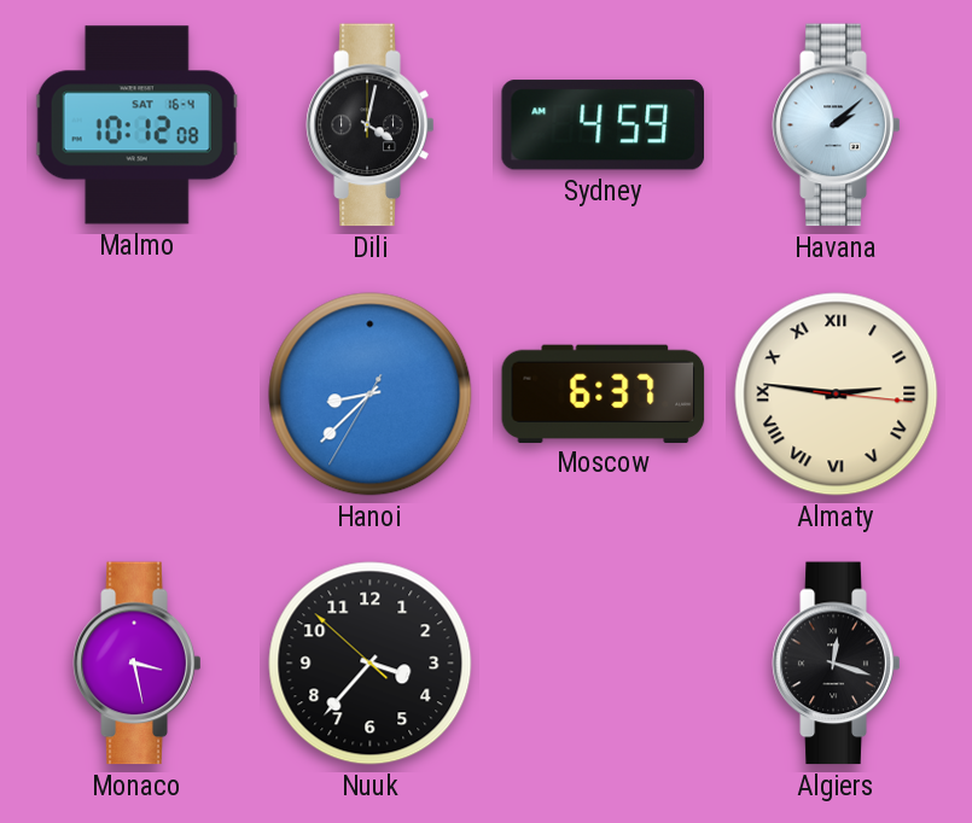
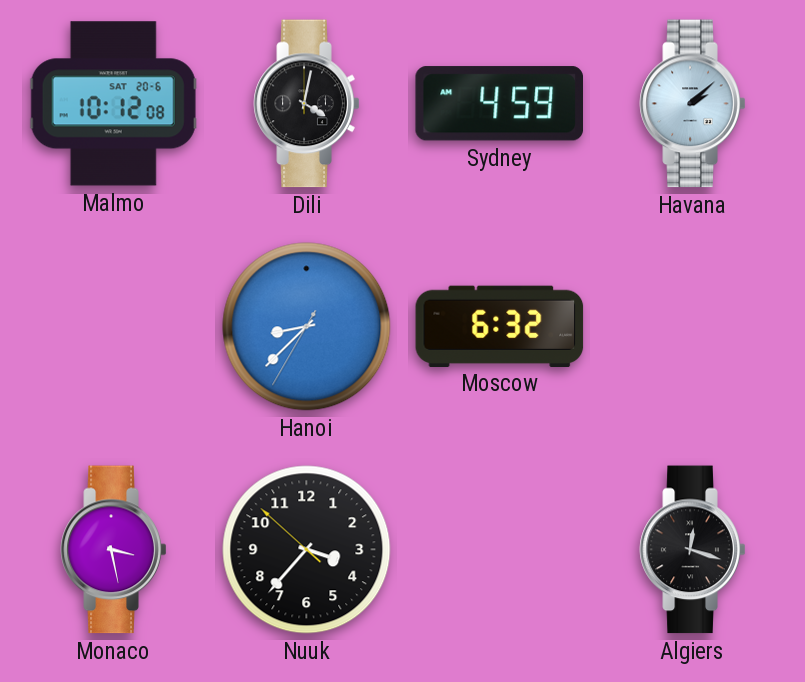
Malmo date: SAT 16-4 -> SAT 20-6 (113, 104)
Moscow: 6:37 -> 6:32 (500, 326)
Almaty: 2:46 -> none (837, 395)
